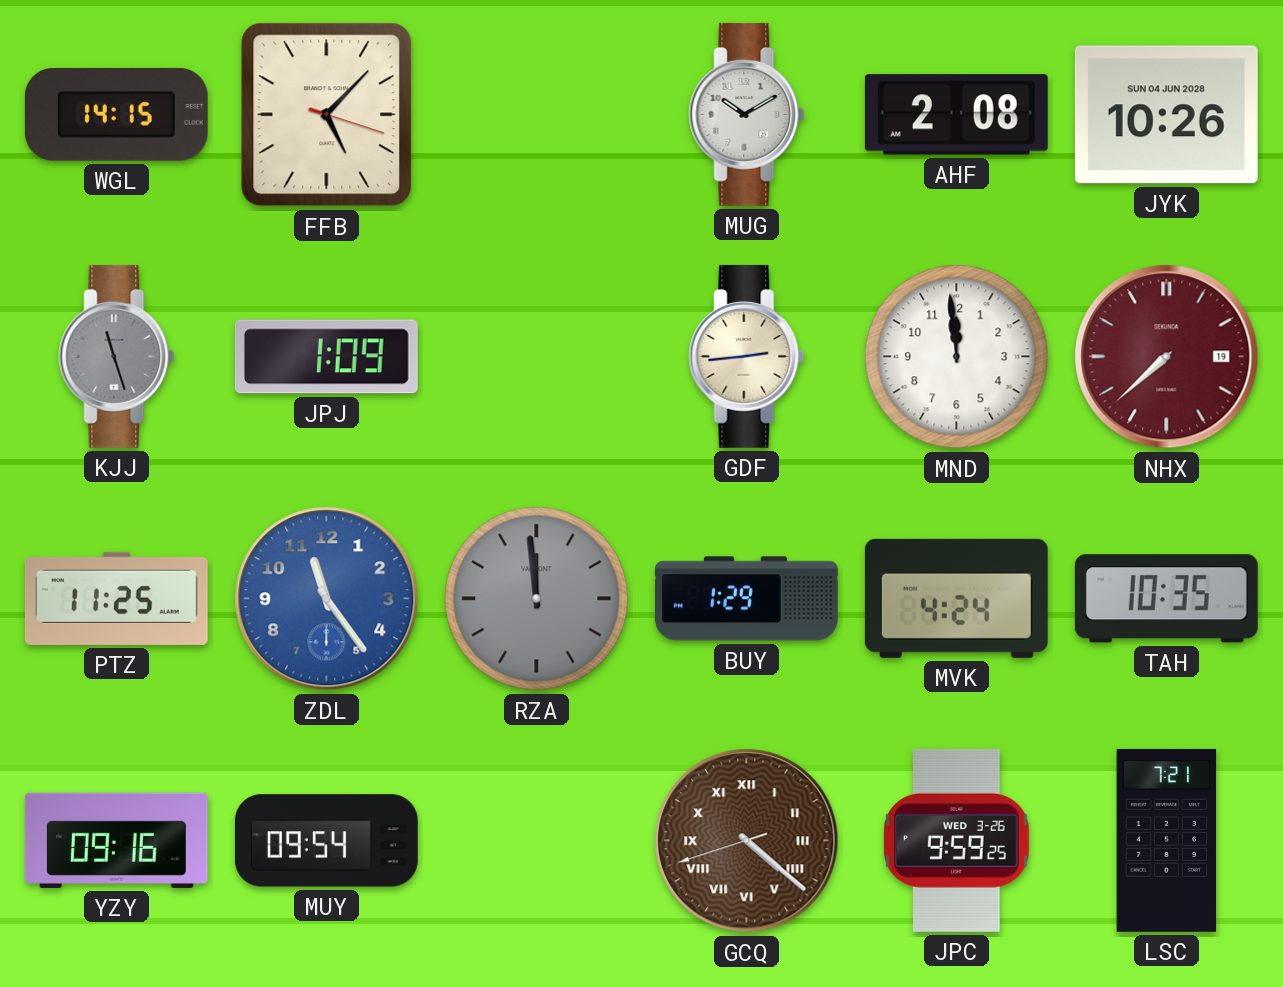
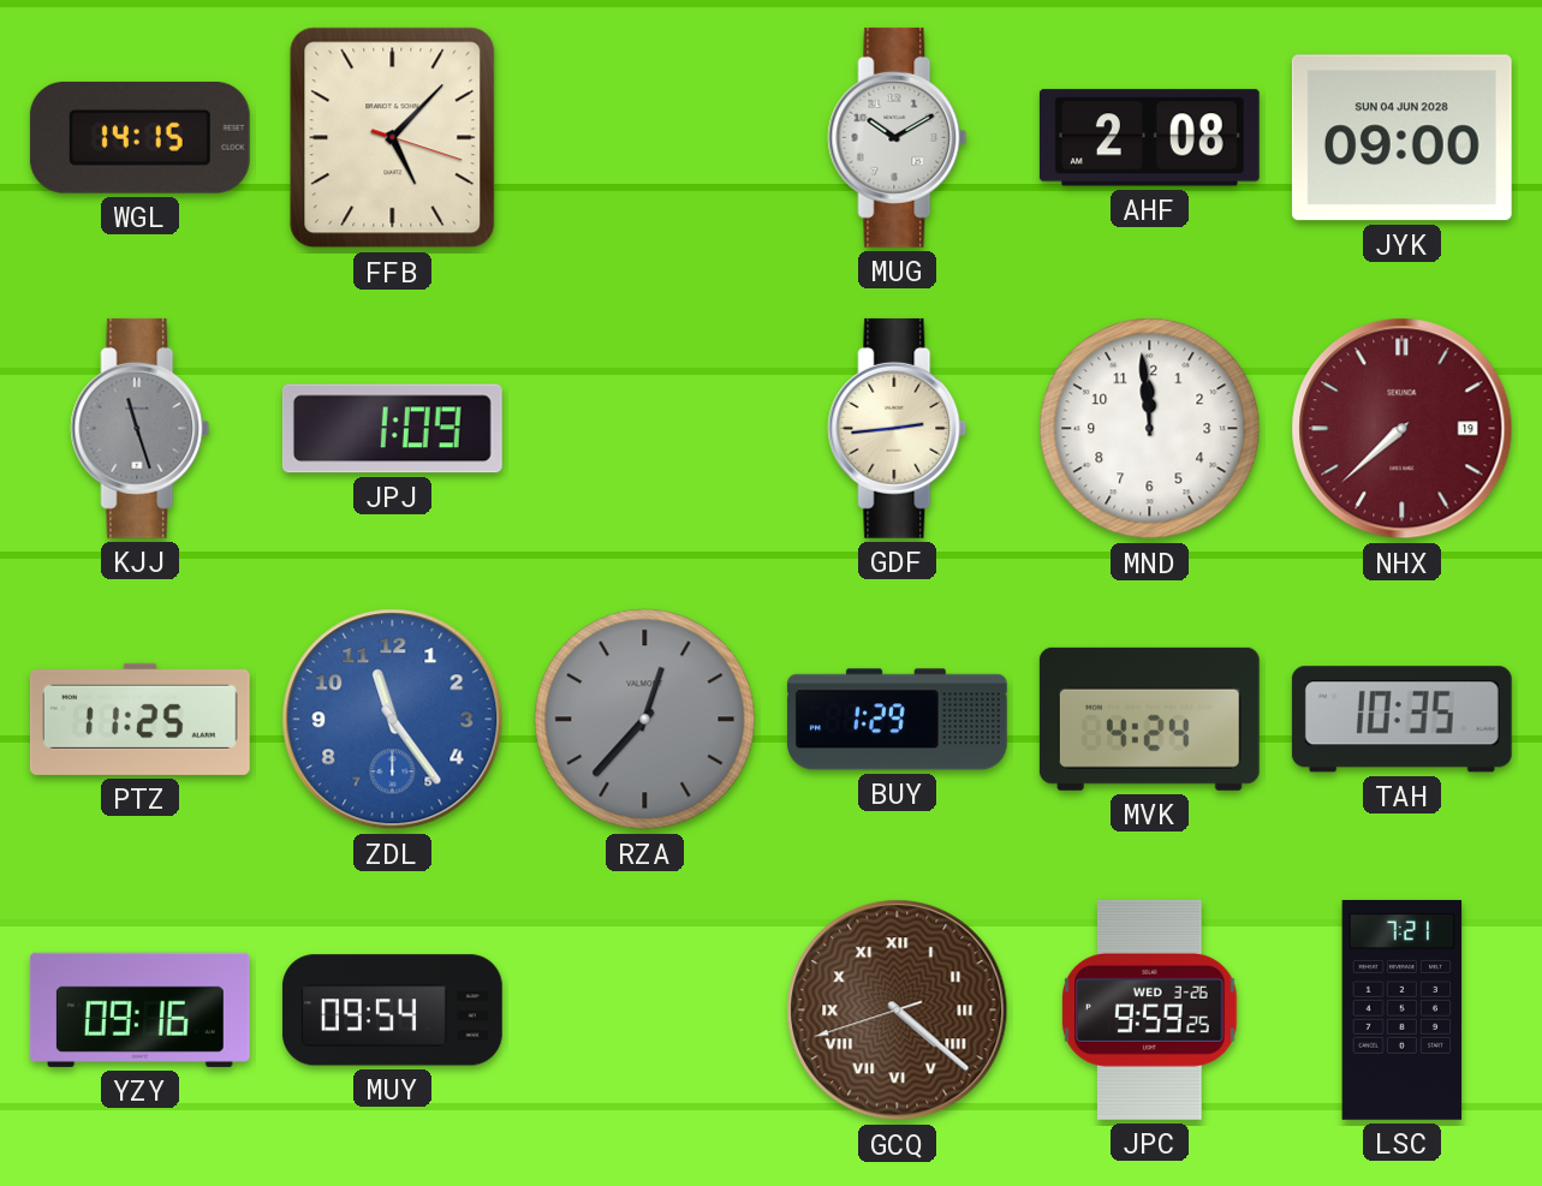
JYK: 10:26 -> 09:00 (1401, 138)
RZA: 11:59 -> 12:37 (645, 720)
